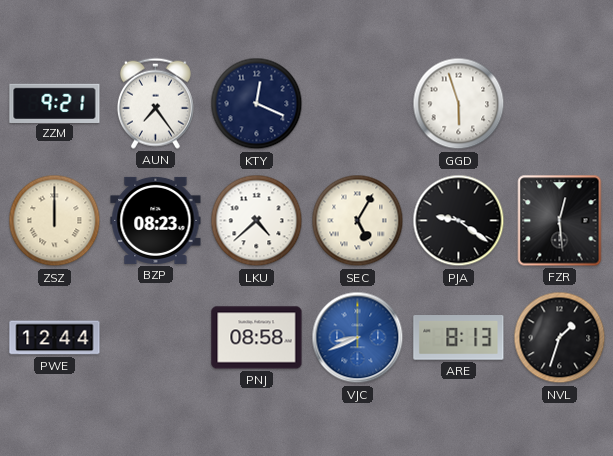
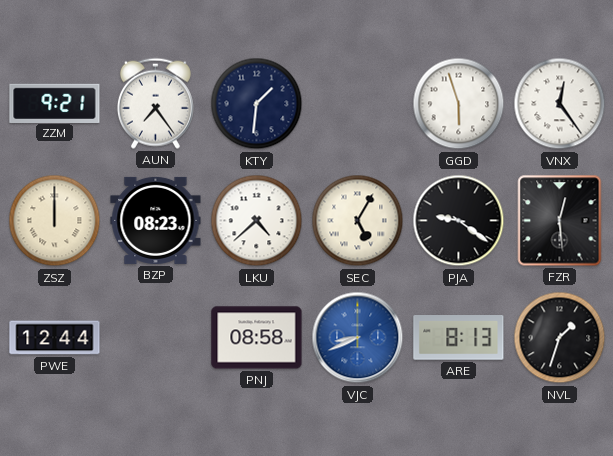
KTY: 12:19 -> 1:31 (257, 104)
VNX: none -> 12:24 (560, 104)
